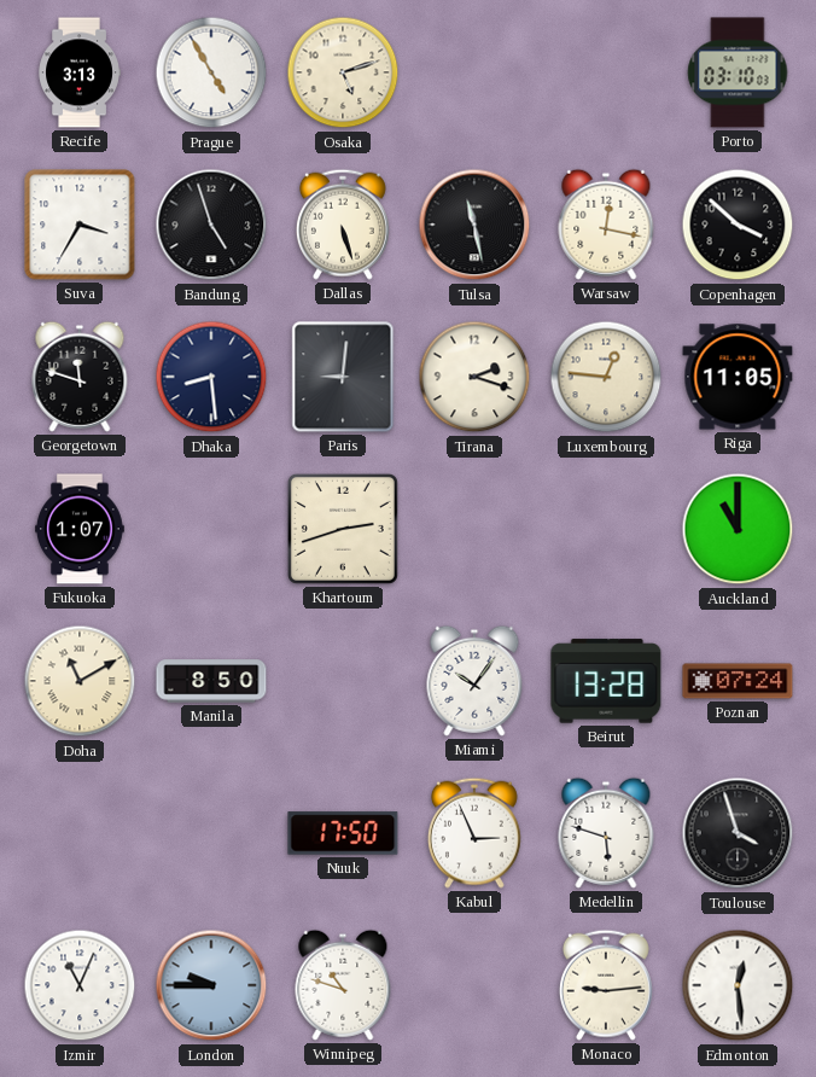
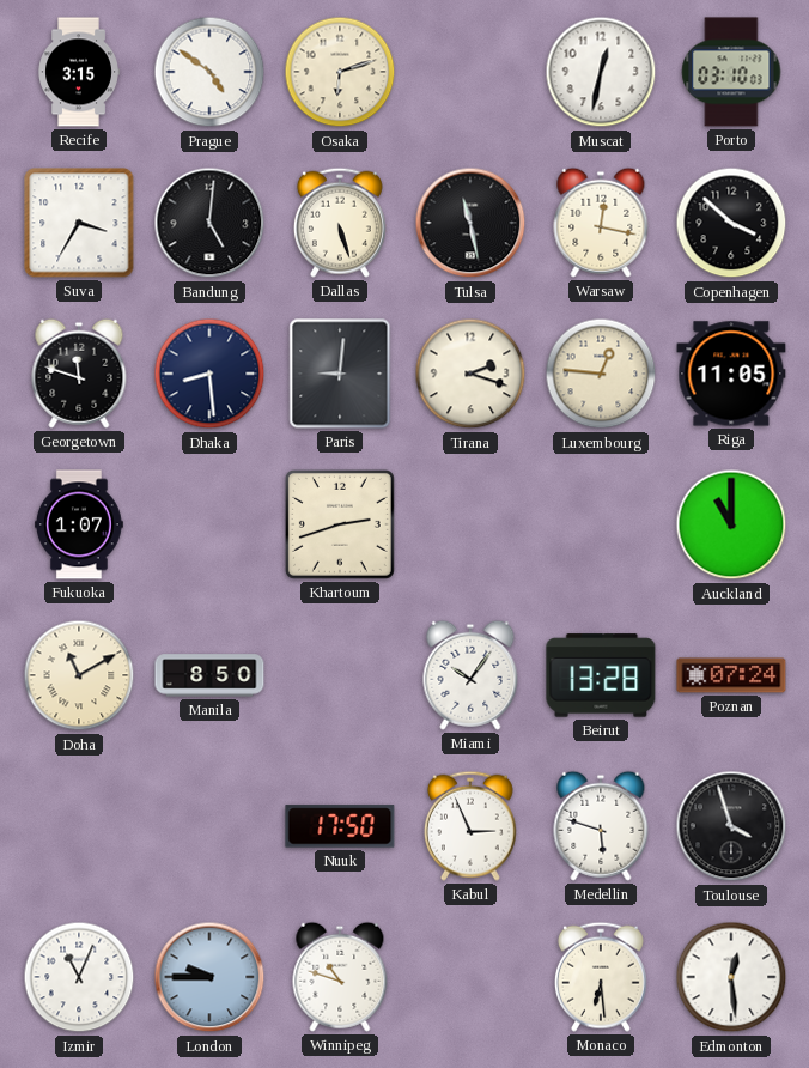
Recife: 3:13 -> 3:15 (79, 72)
Prague: 4:55 -> 4:51 (209, 72)
Osaka: 5:12 -> 6:12 (340, 72)
Muscat: none -> 12:32 (601, 72)
Bandung: 4:57 -> 5:01 (209, 223)
Monaco: 9:14 -> 6:29 (601, 977)
